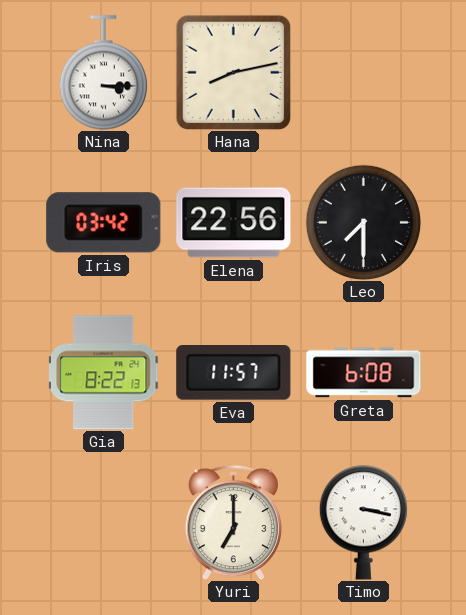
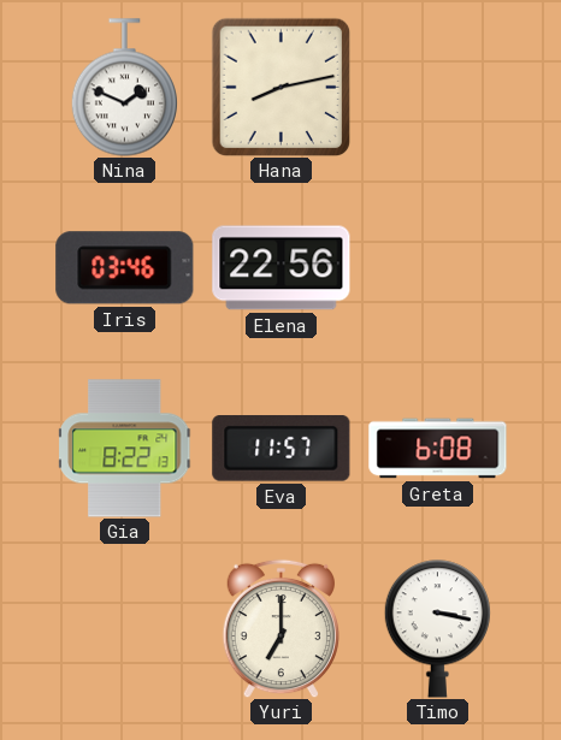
Nina: 3:15 -> 1:49 (124, 88)
Iris: 03:42 -> 03:46 (125, 268)
Leo: 7:30 -> none (363, 222)
